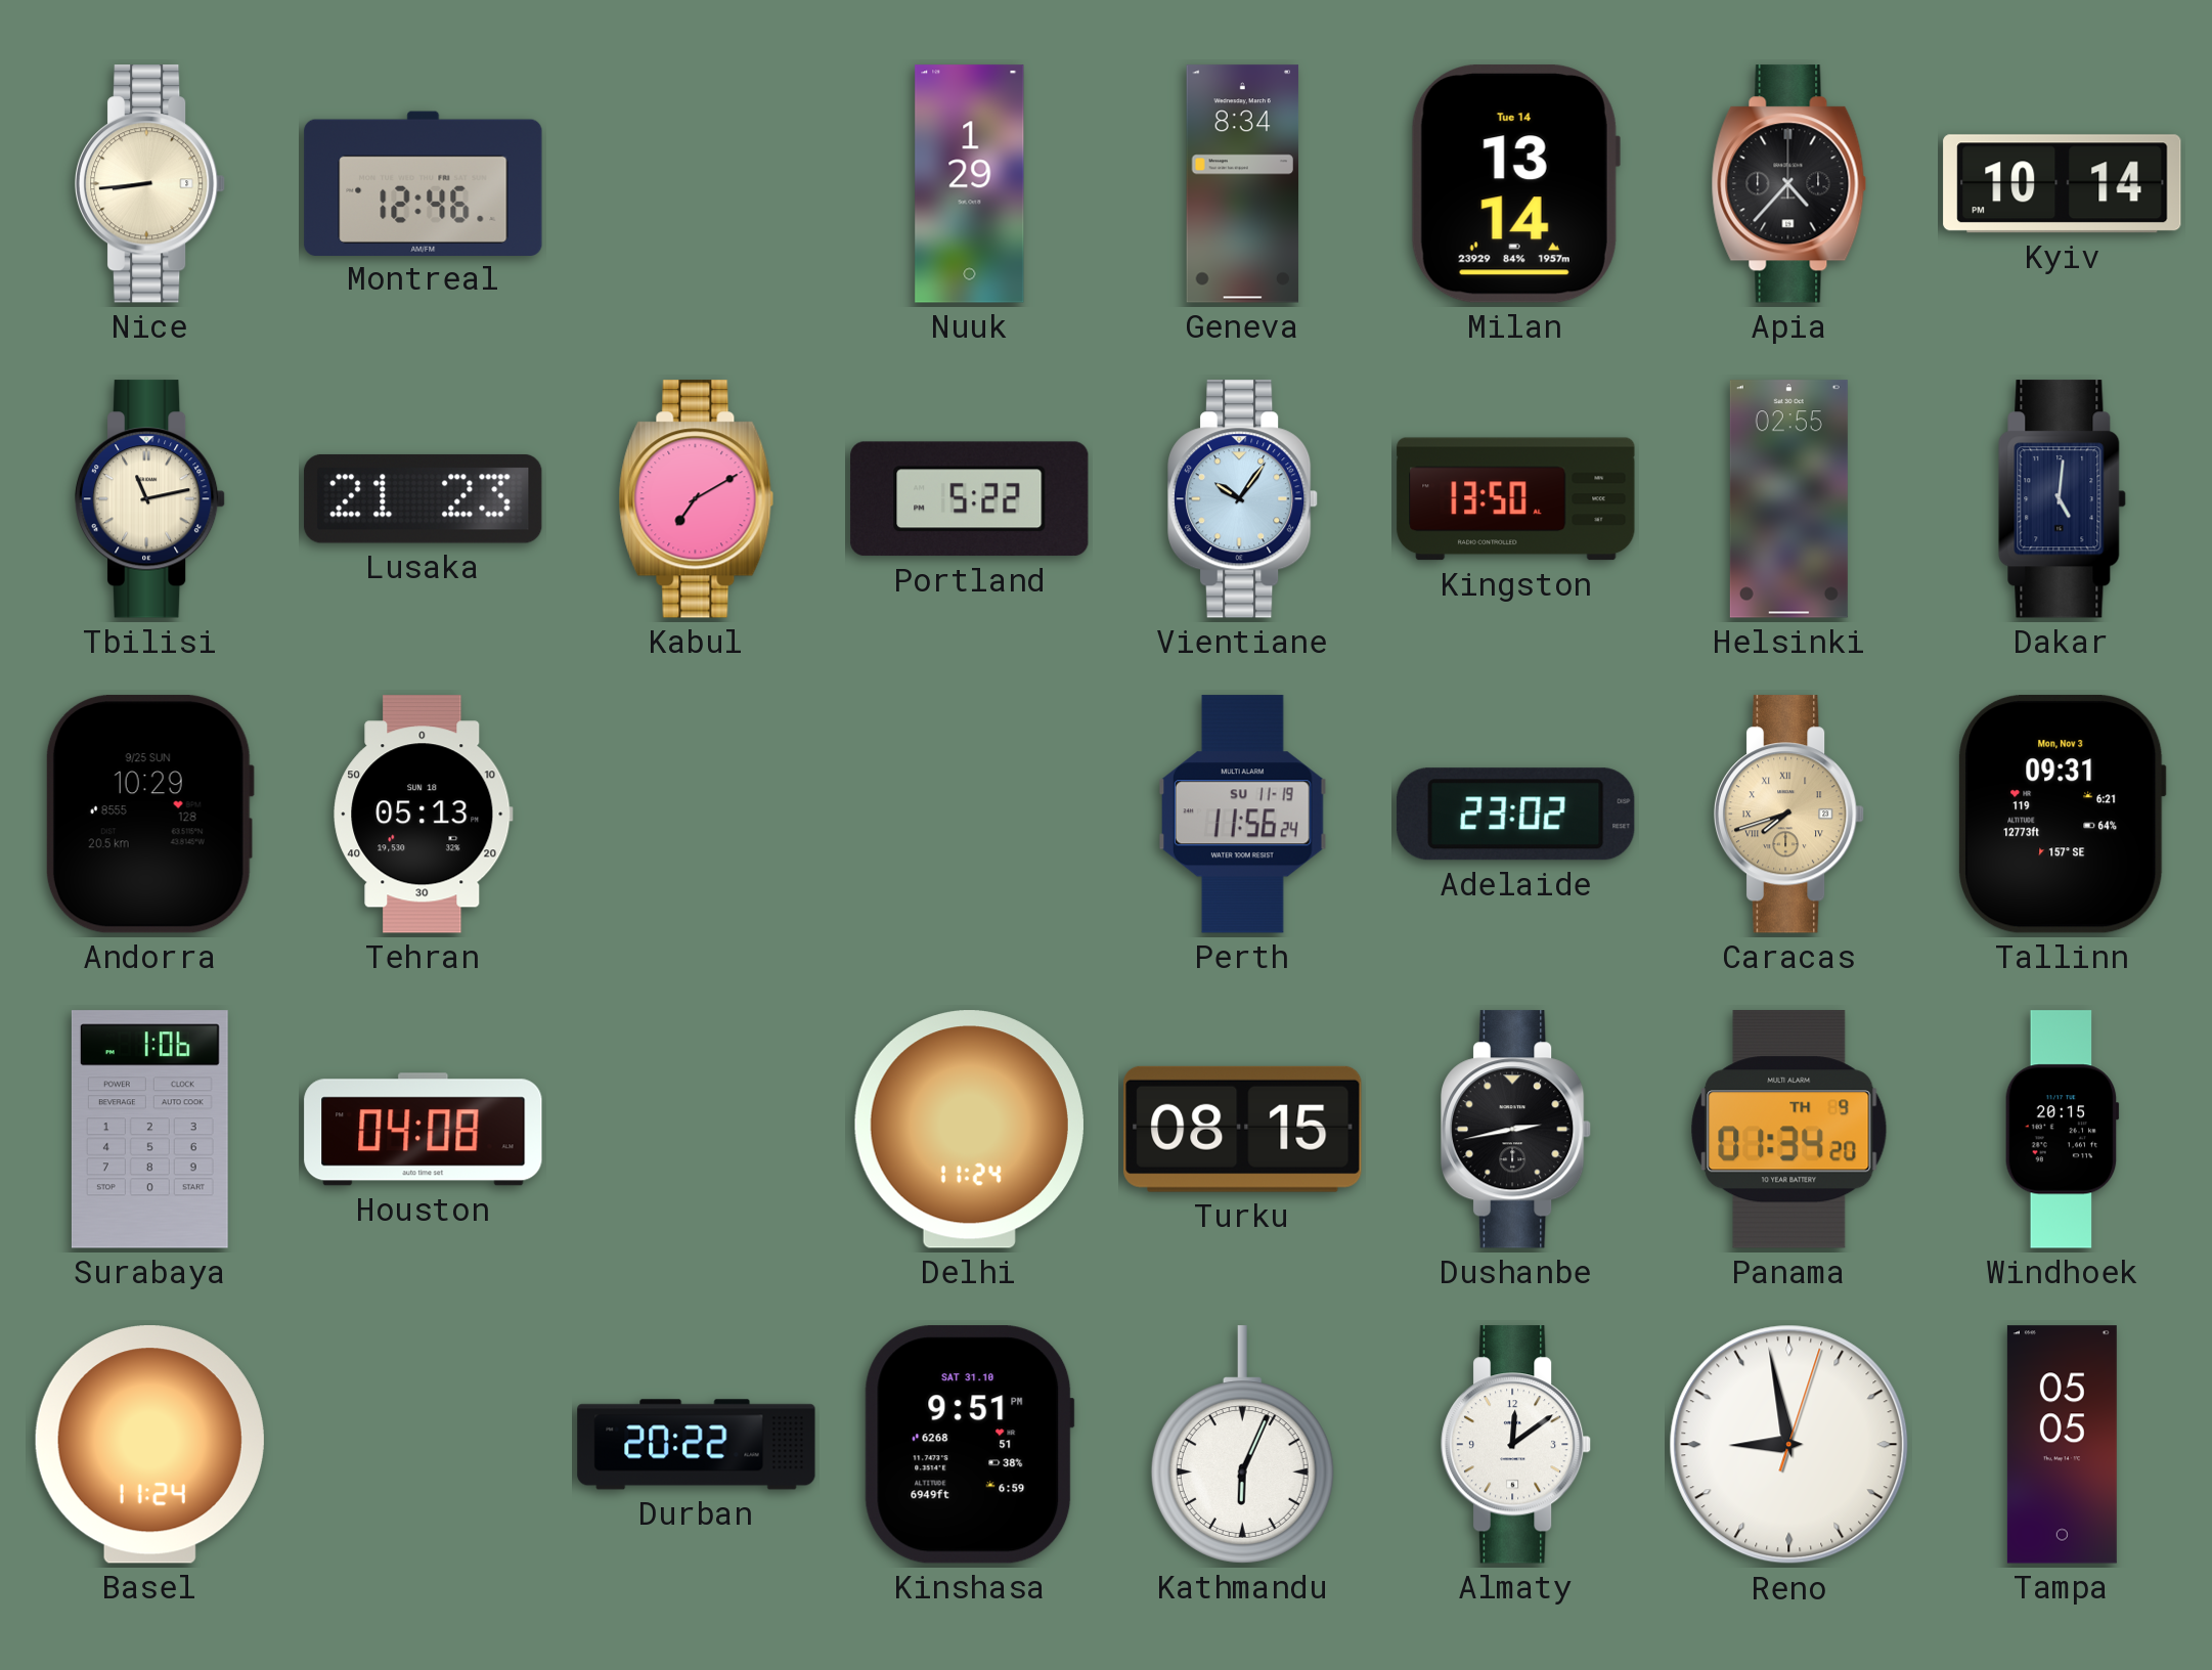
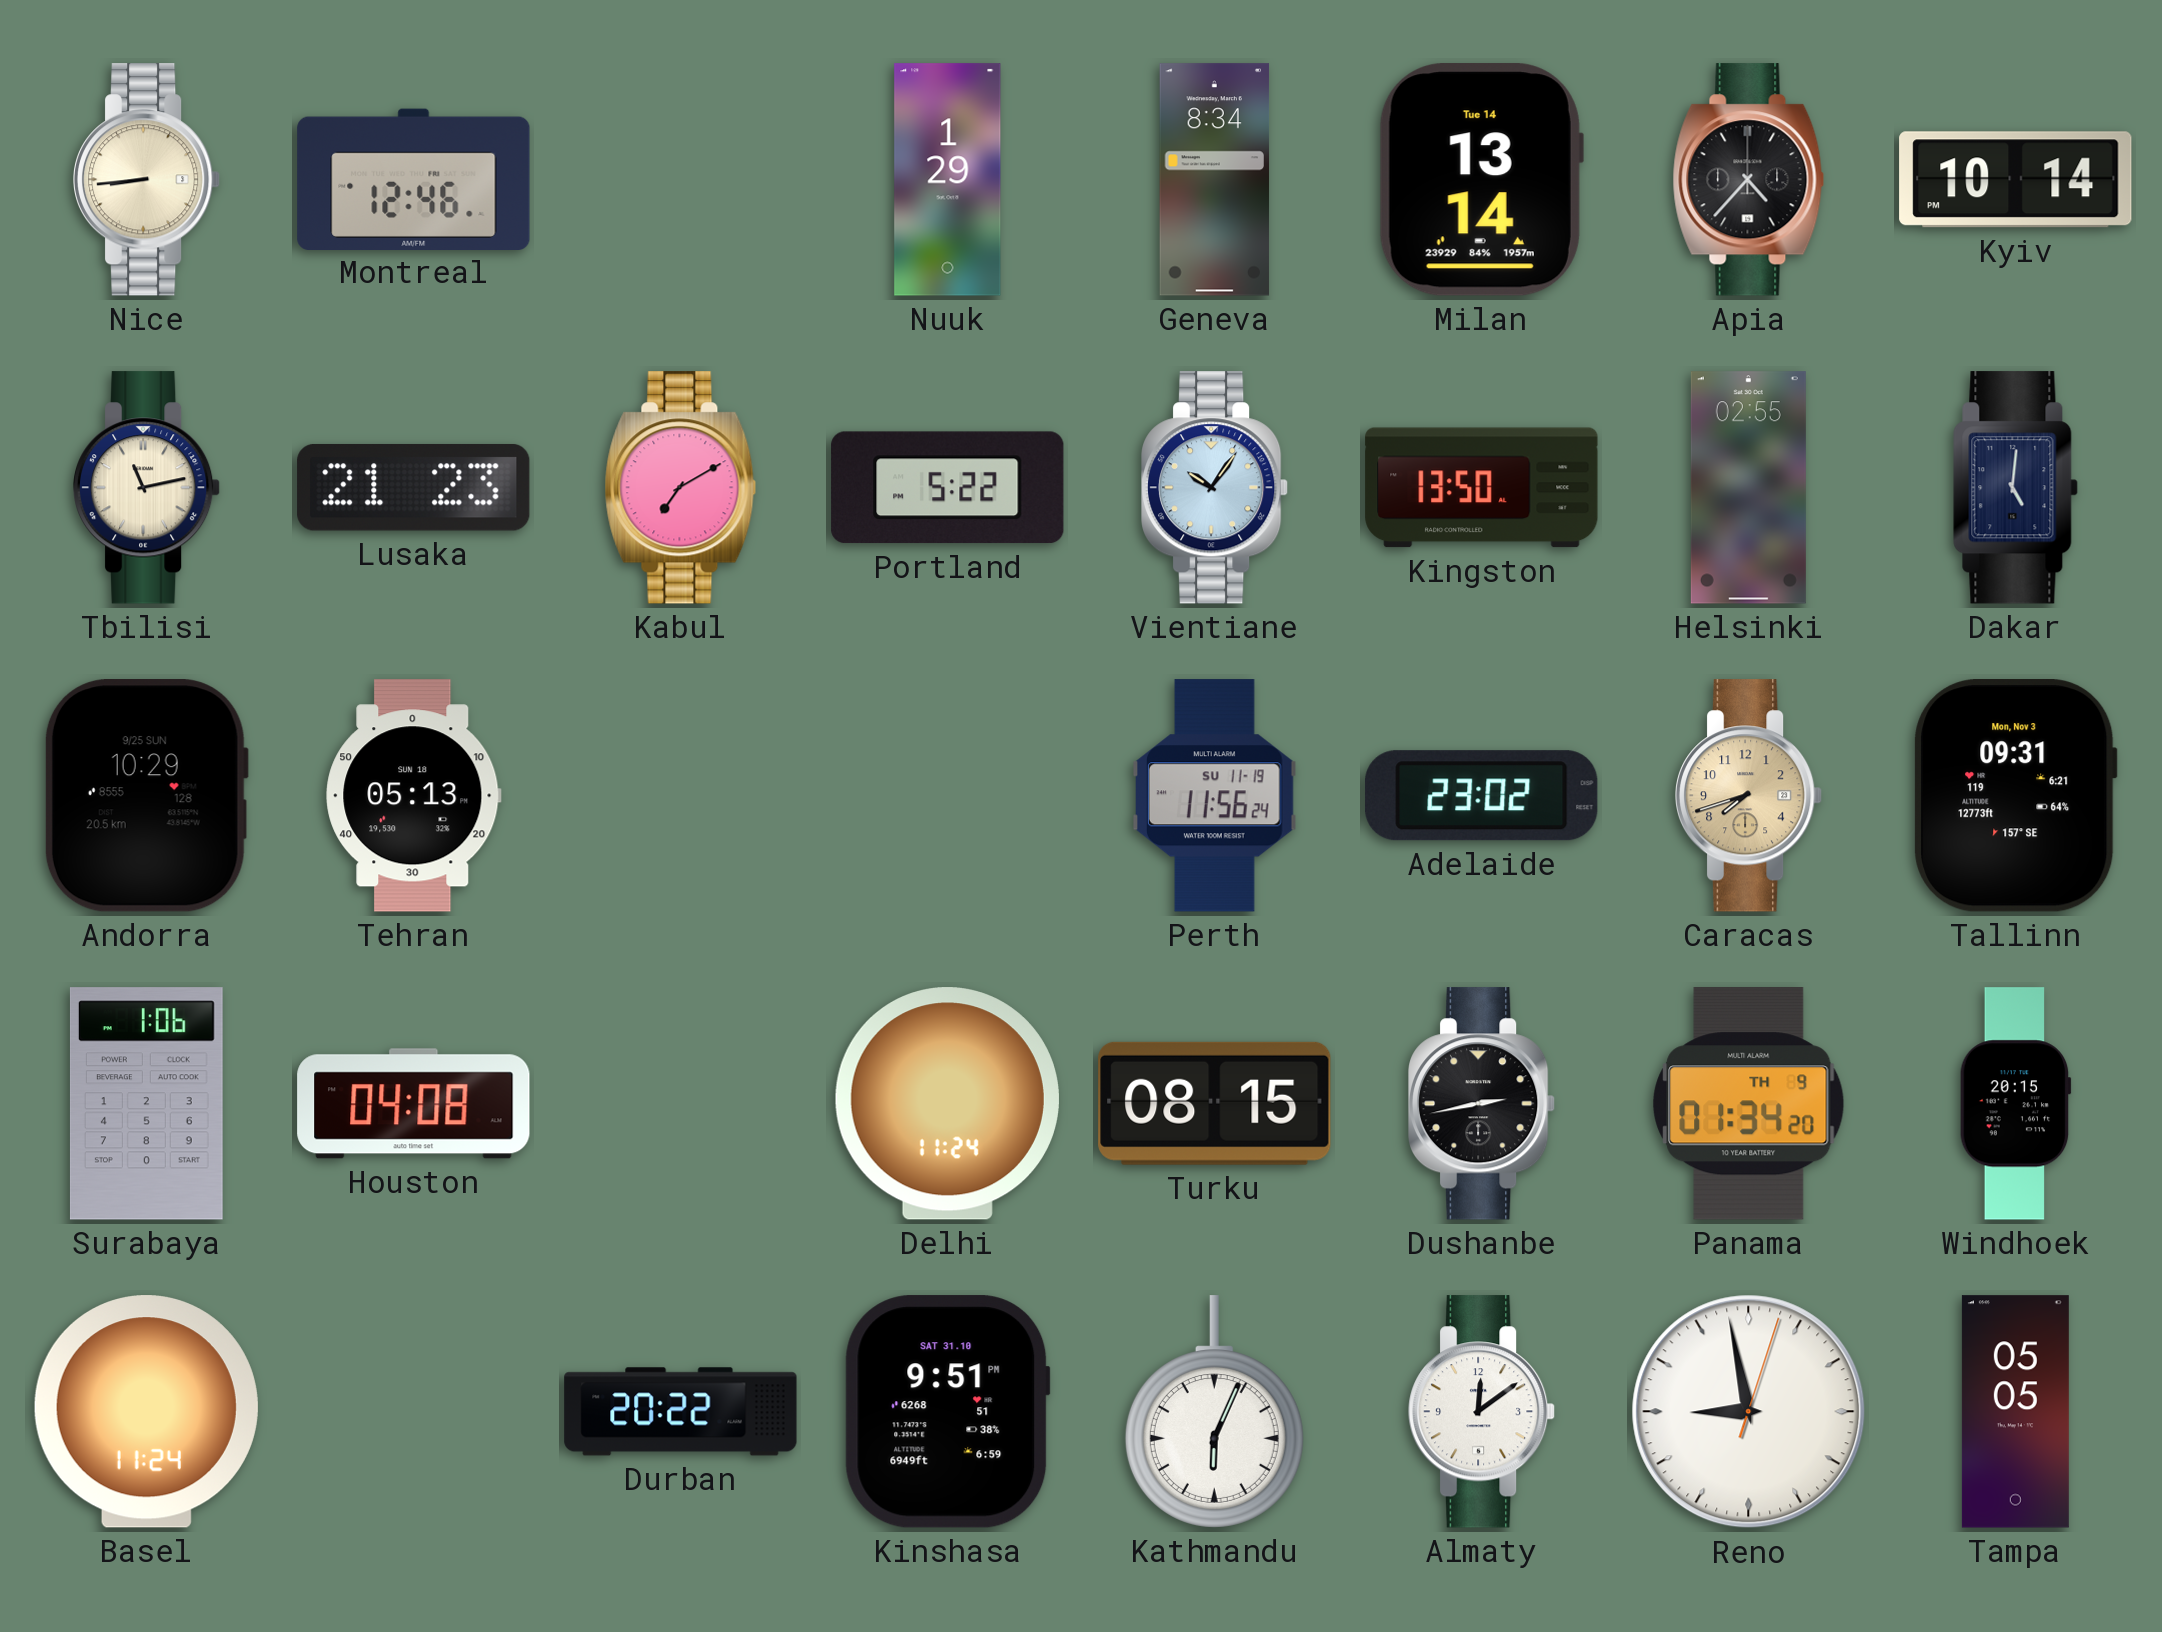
Caracas numerals: Roman -> Arabic (1750, 796)
